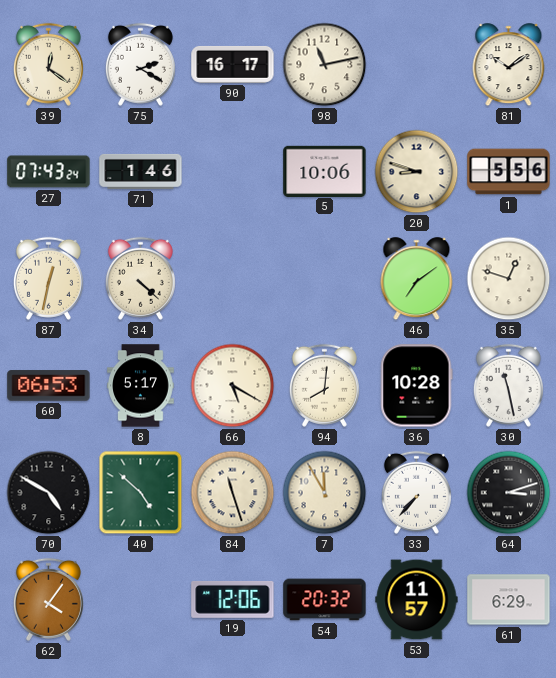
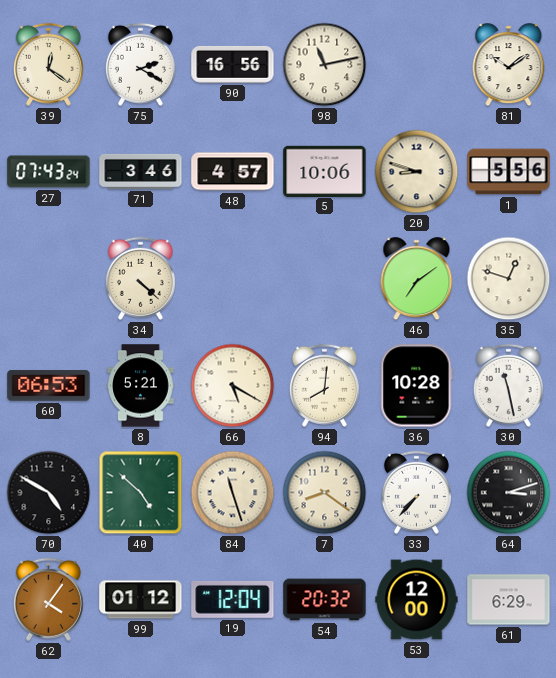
90: 16:17 -> 16:56 (233, 64)
71: 1:46 -> 3:46 (141, 171)
48: none -> 4:57 (233, 172)
87: 12:32 -> none (48, 278)
8: 5:17 -> 5:21 (141, 386)
7: 11:55 -> 8:21 (325, 493)
99: none -> 01:12 (141, 600)
19: 12:06 -> 12:04 (233, 599)
53: 11:57 -> 12:00 (417, 600)
